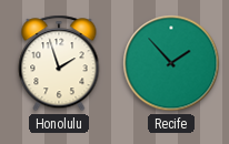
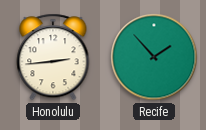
Honolulu: 1:57 -> 2:44 (53, 57)
